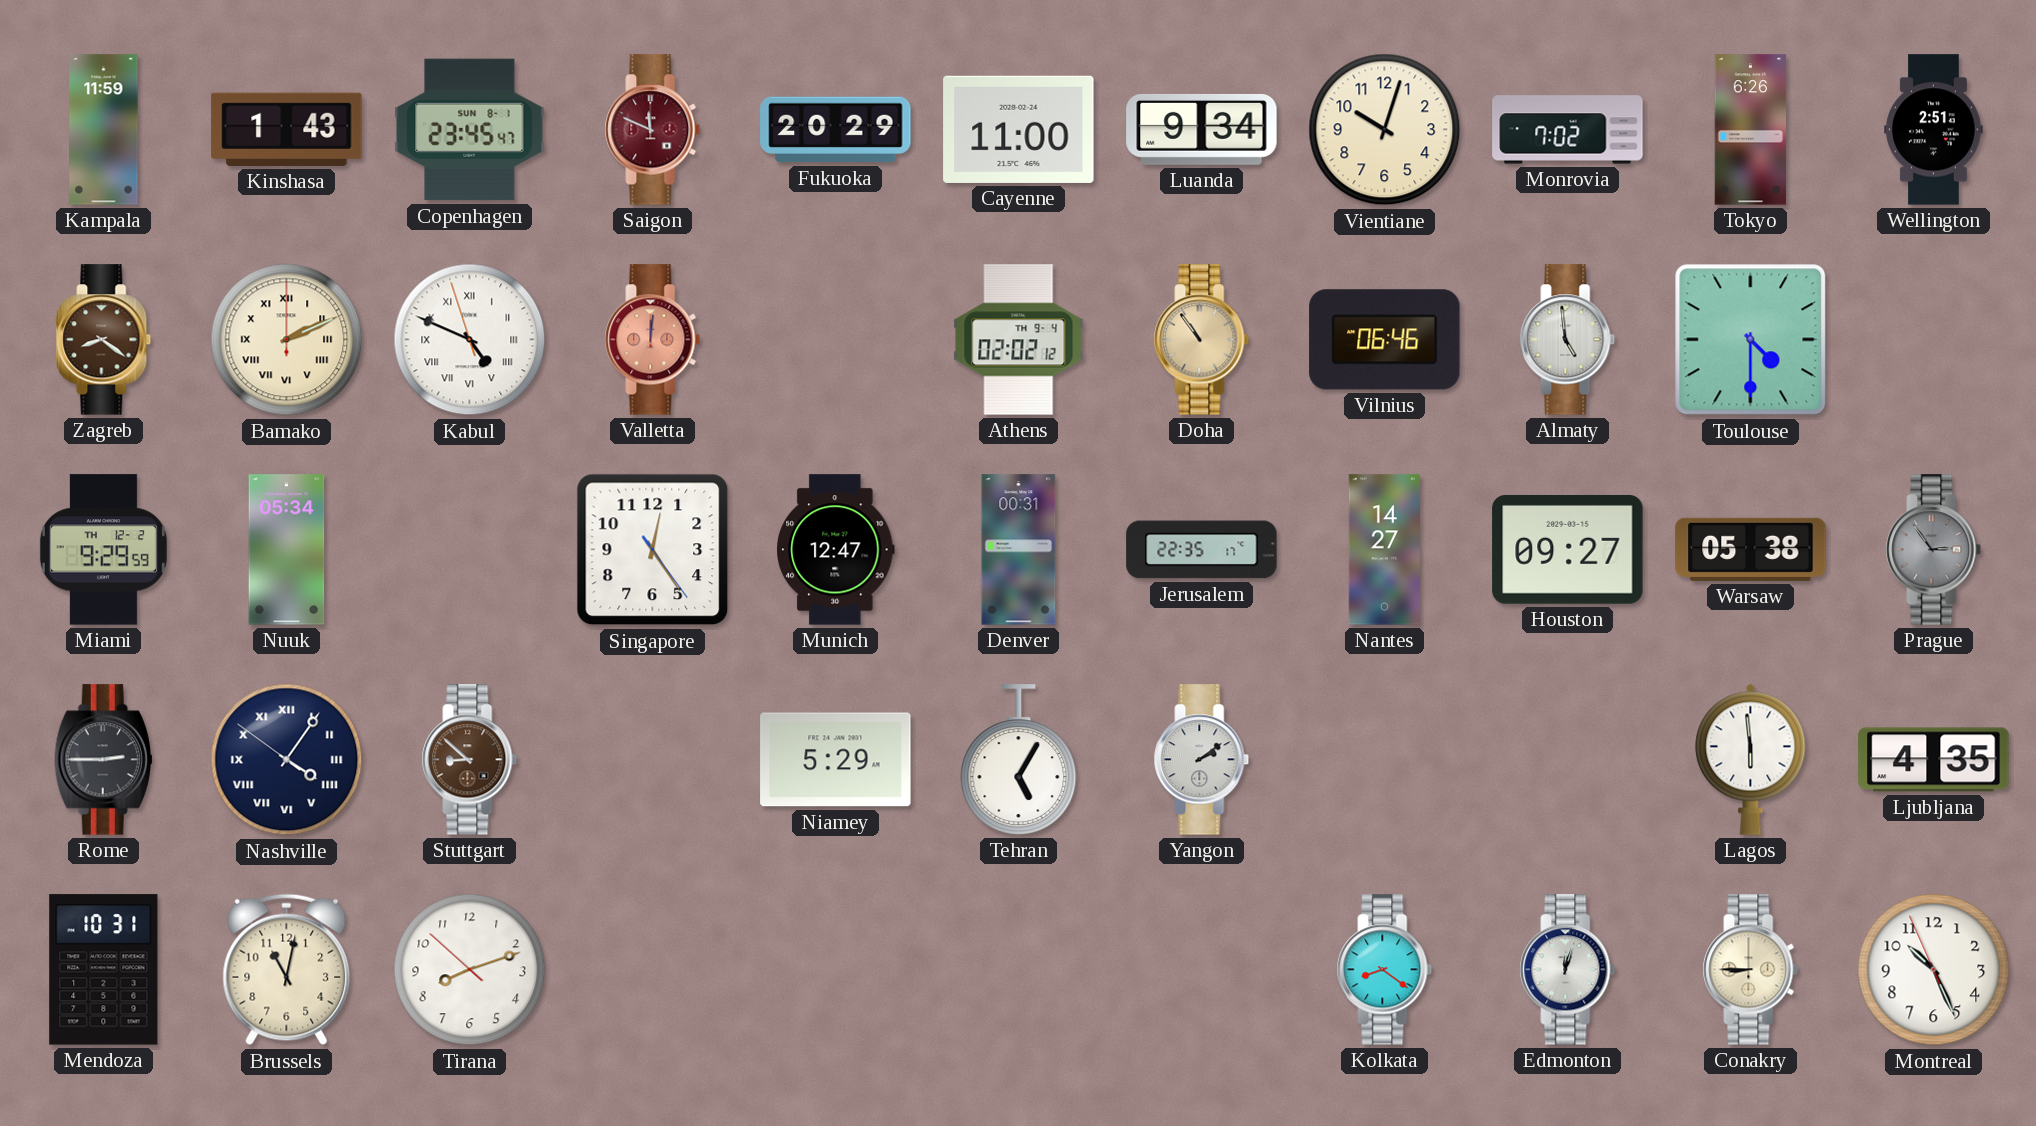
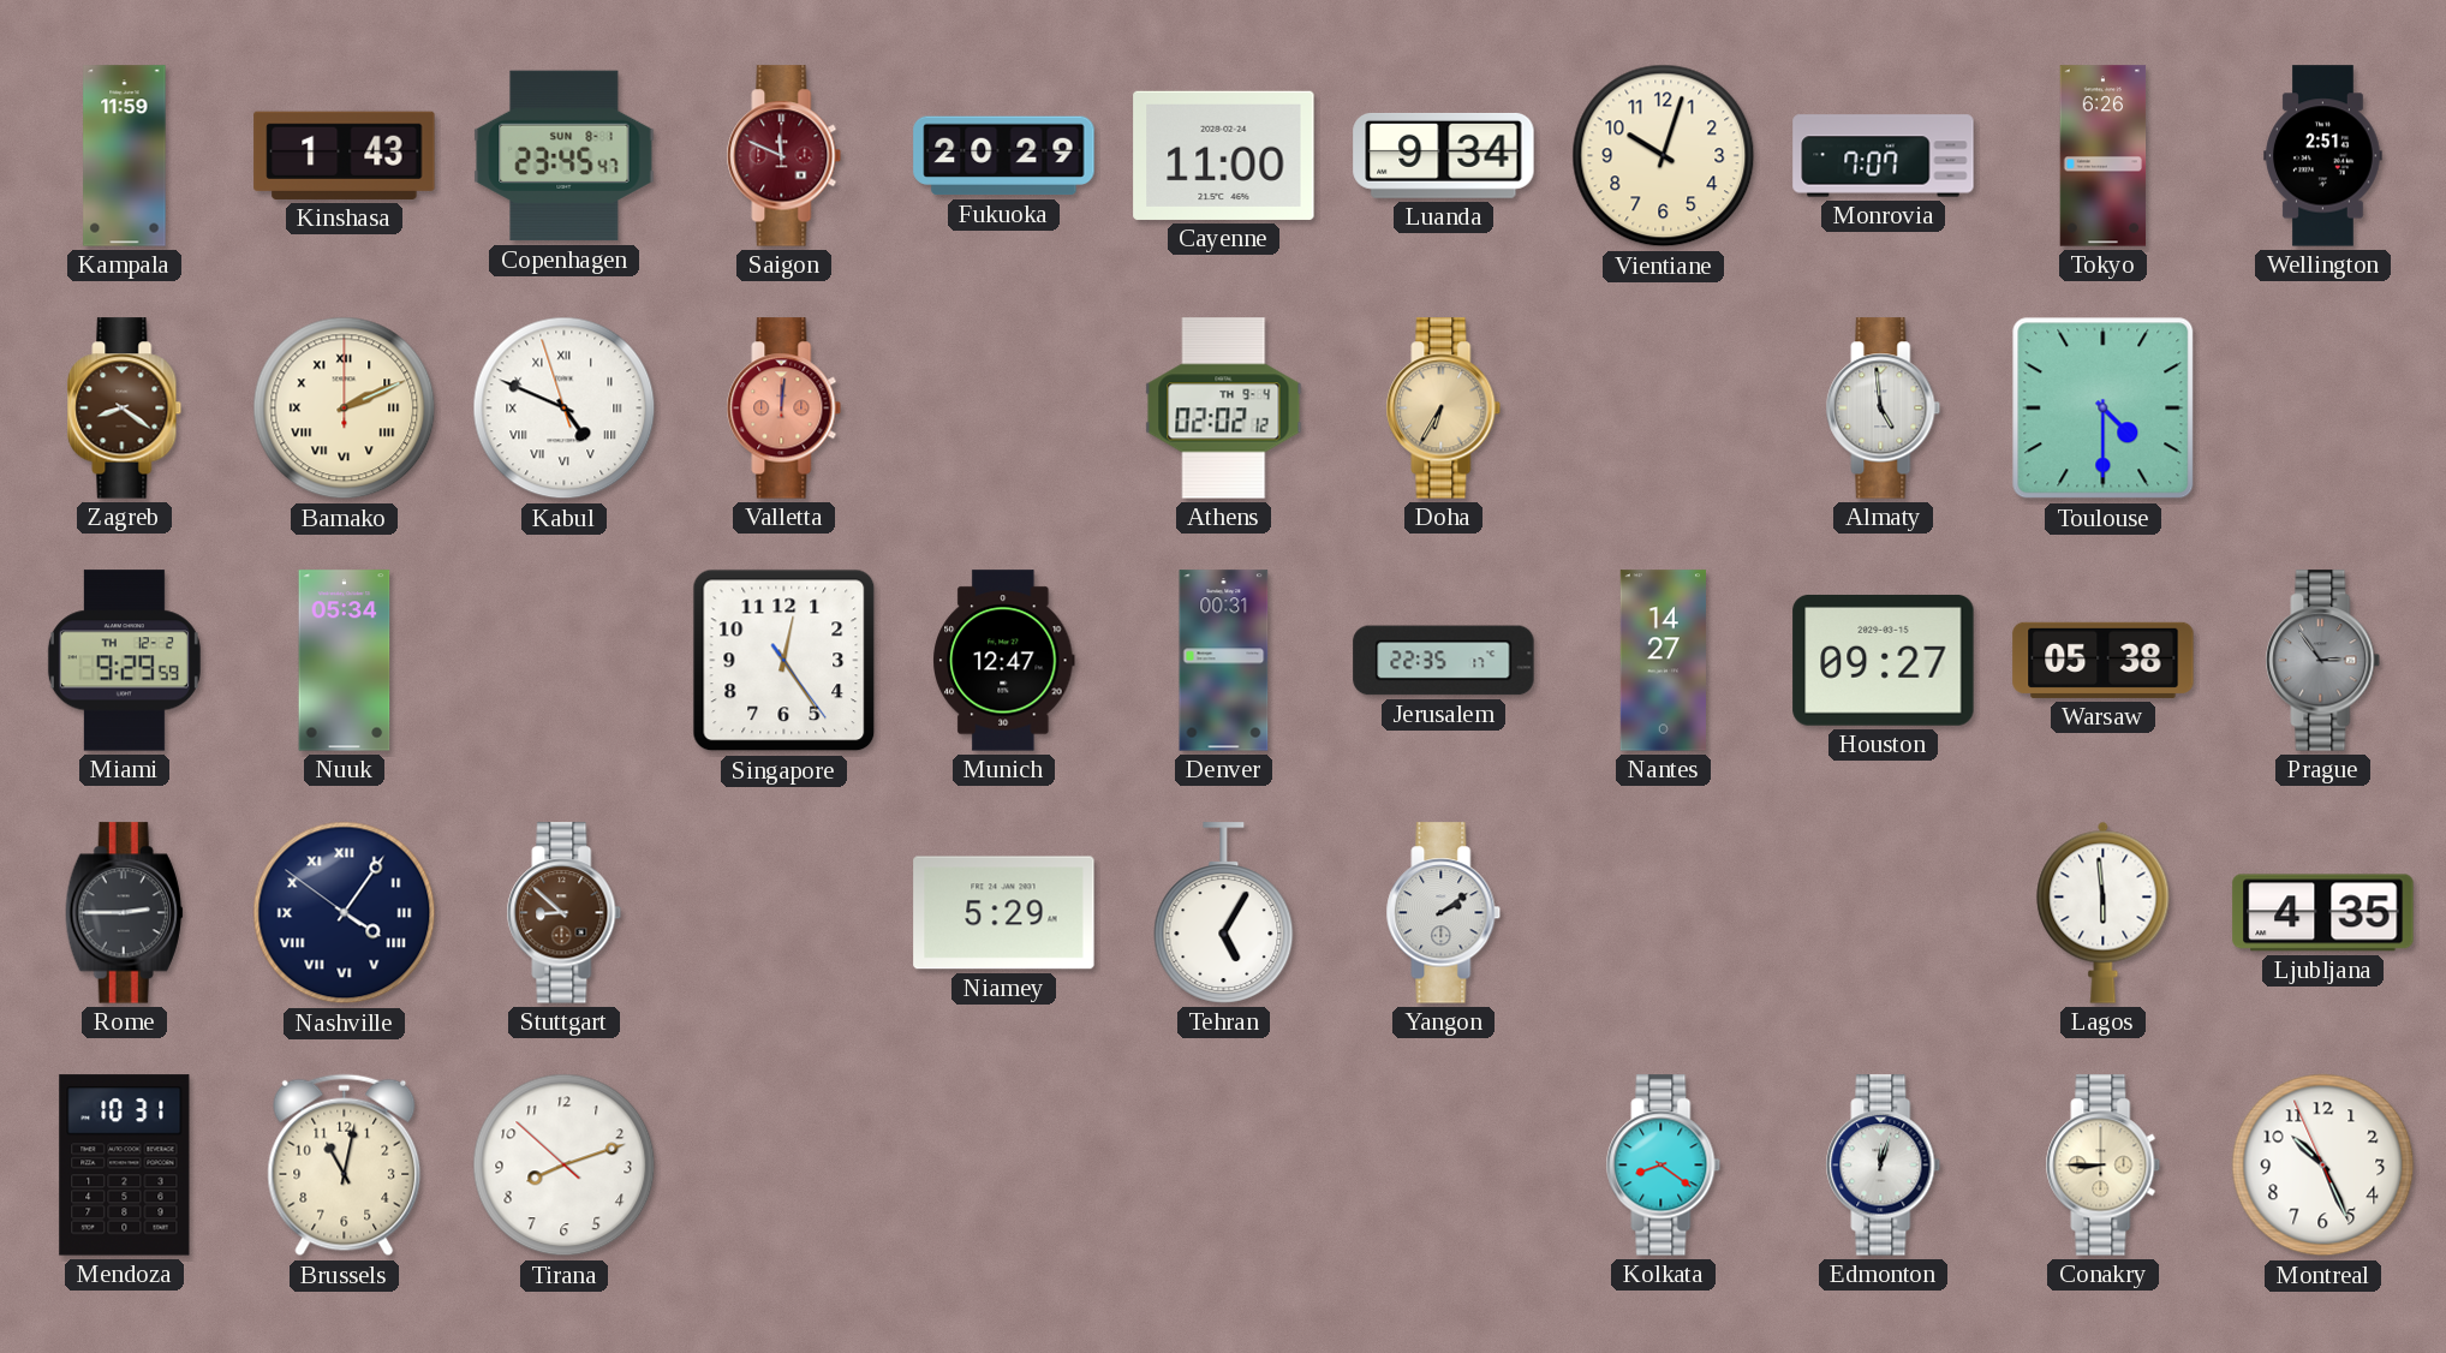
Monrovia: 7:02 -> 7:07 (1884, 156)
Doha: 10:54 -> 6:35 (1444, 409)
Vilnius: 06:46 -> none (1385, 340)
